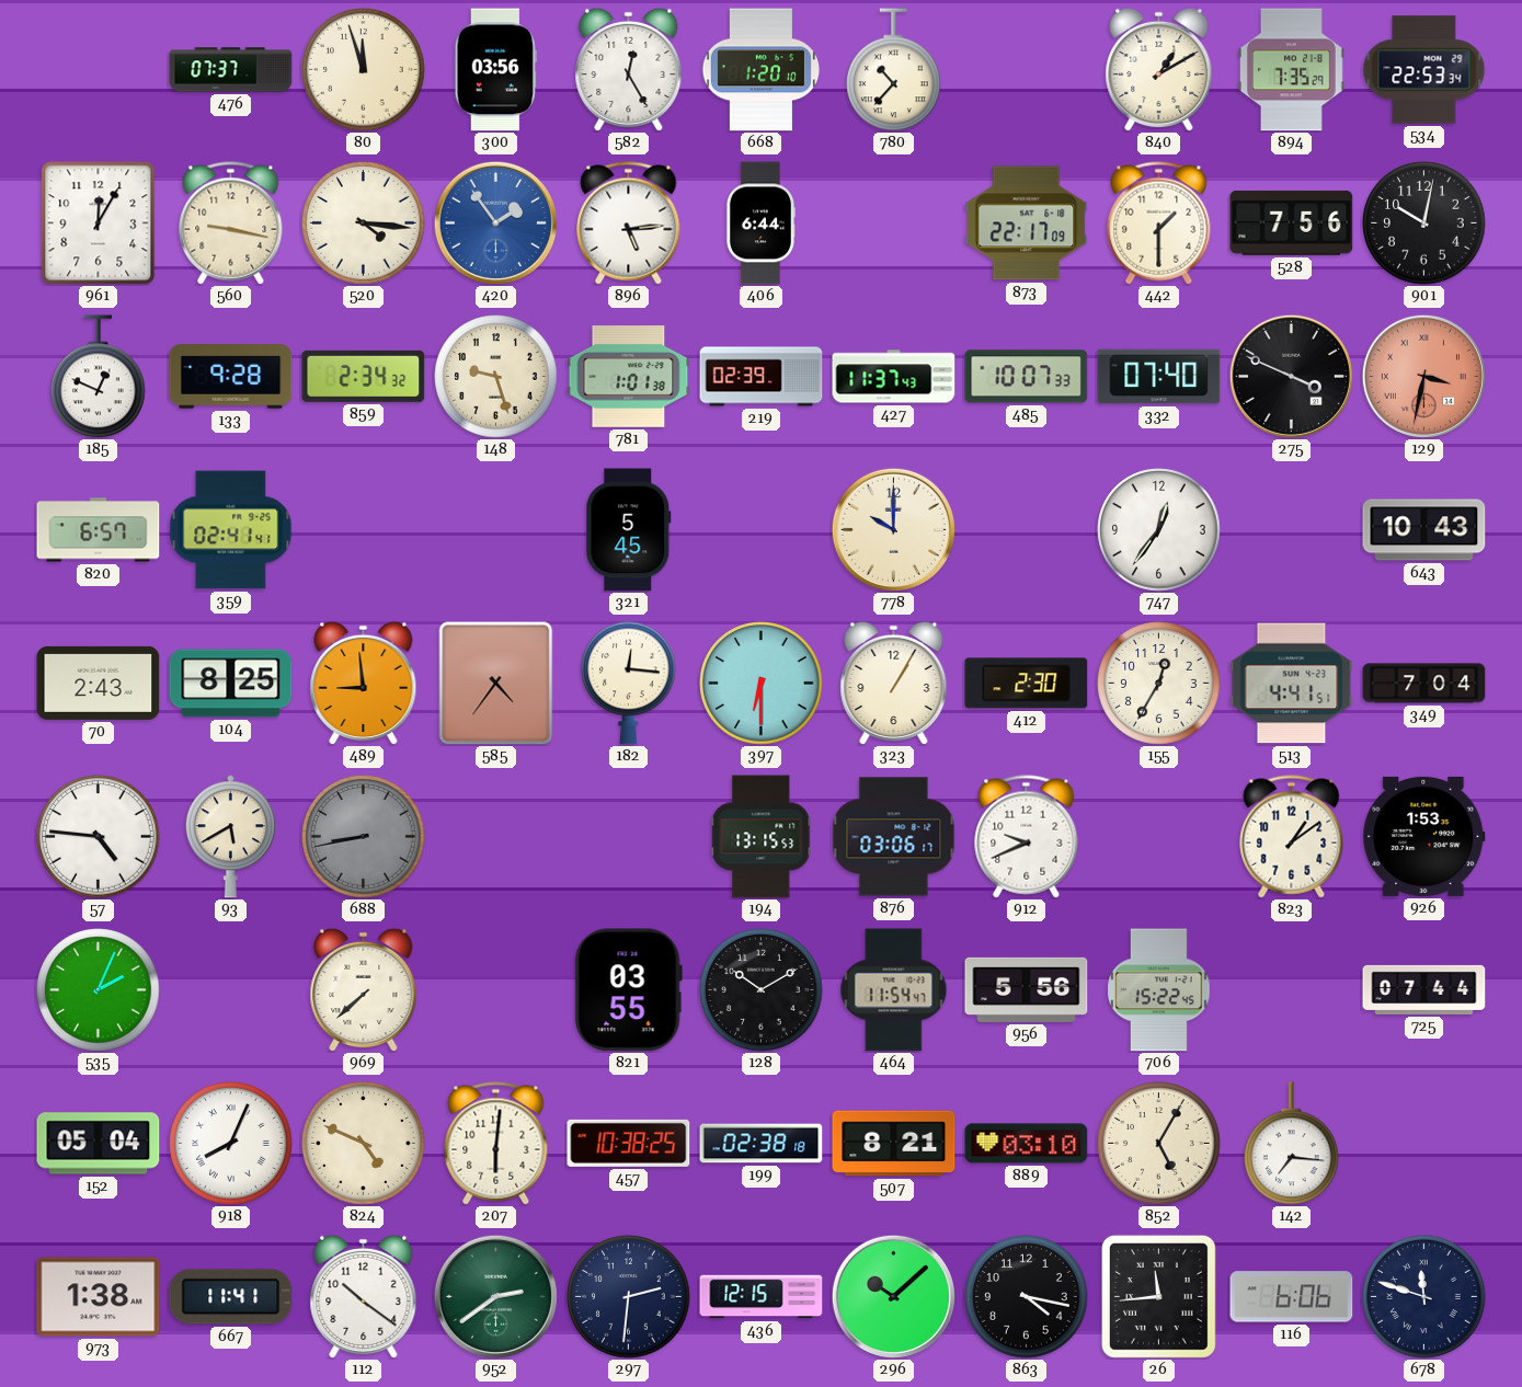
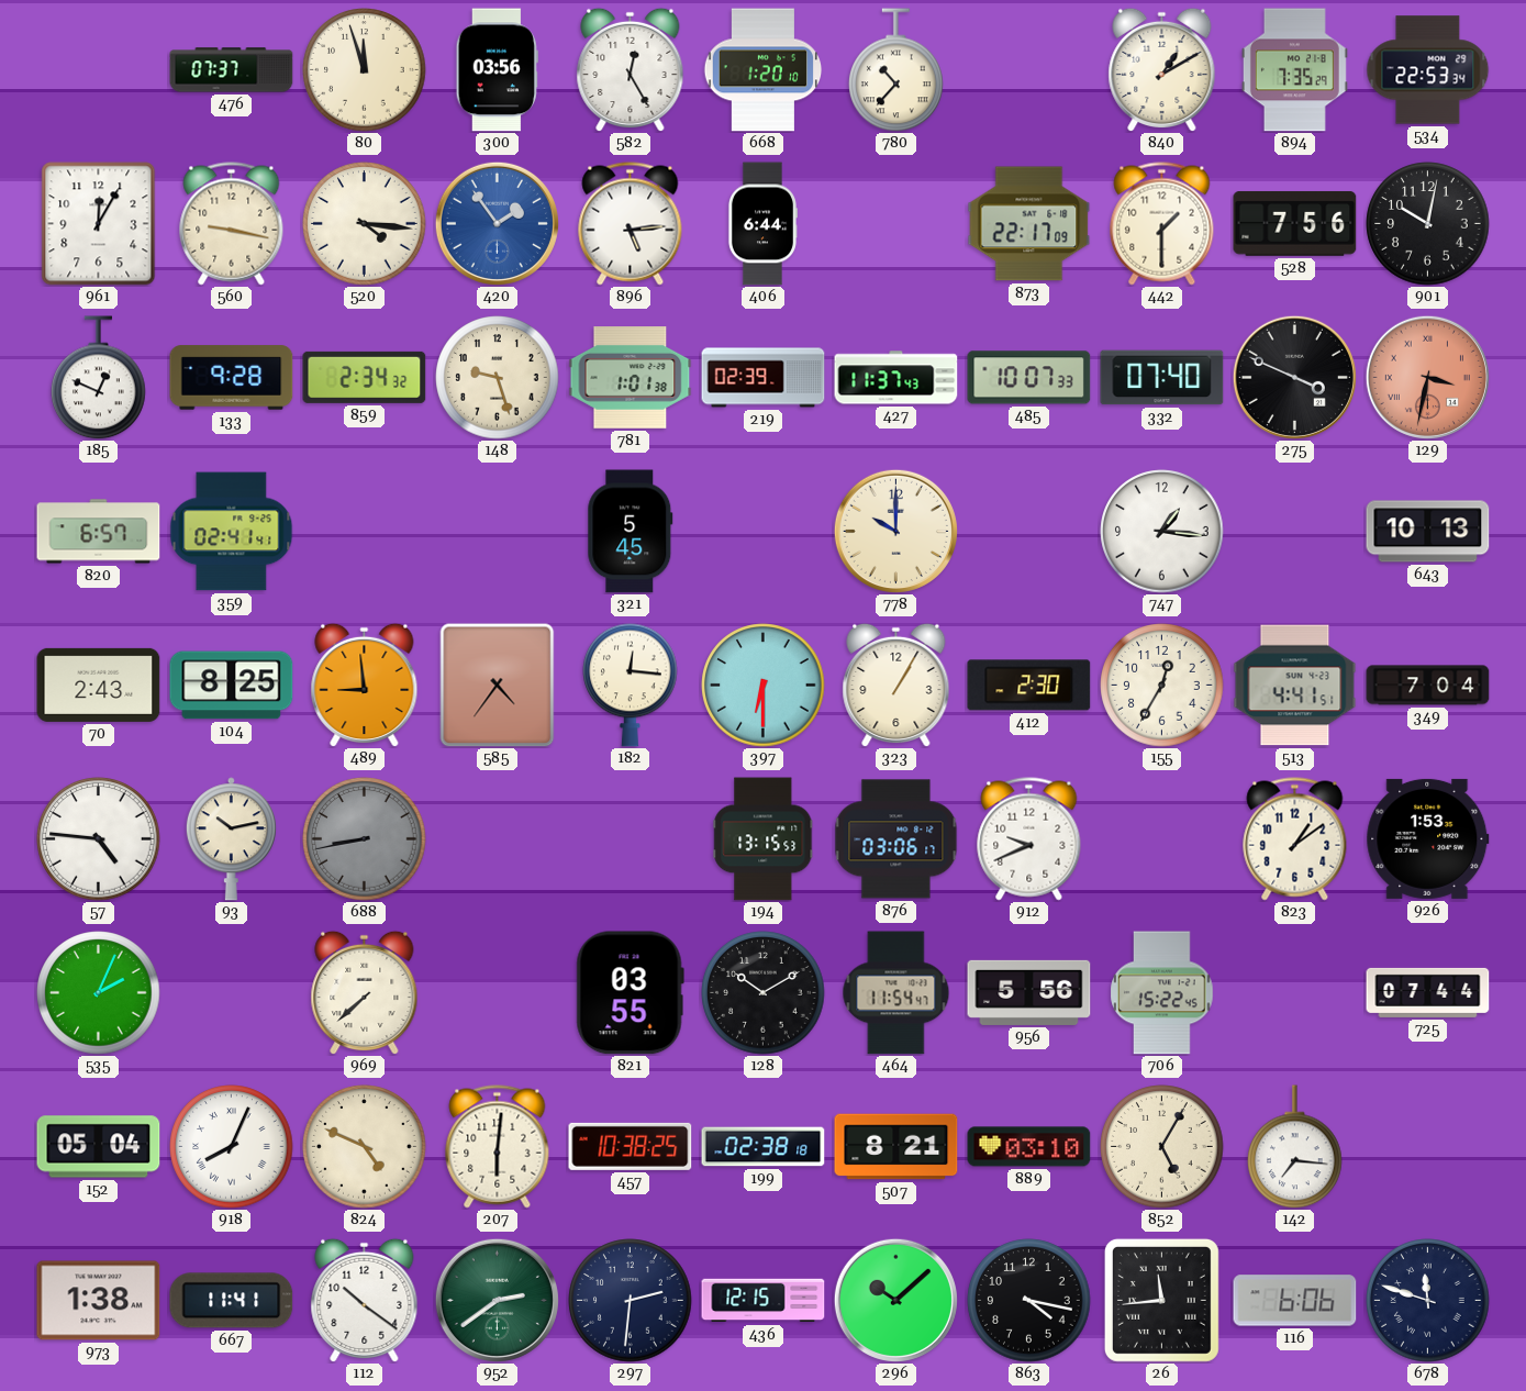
747: 12:36 -> 1:16 (1162, 532)
643: 10:43 -> 10:13 (1428, 532)
93: 5:40 -> 10:13 (231, 839)
